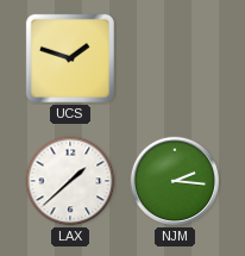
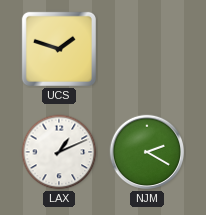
LAX: 1:38 -> 1:11 (59, 152)
NJM: 2:16 -> 2:20 (147, 152)
